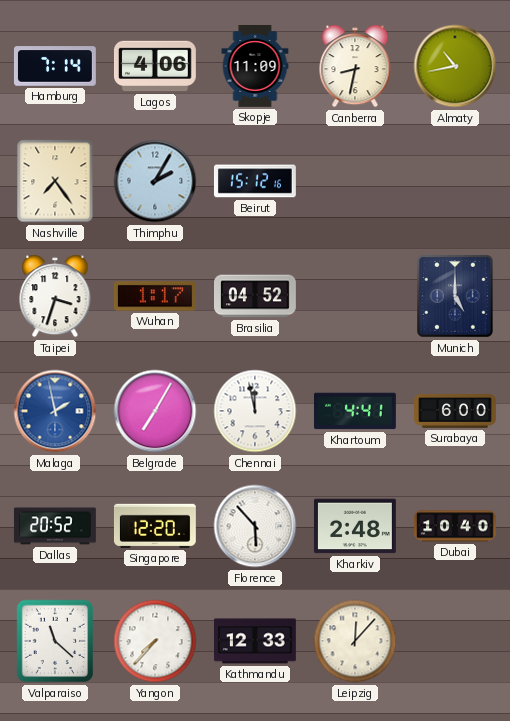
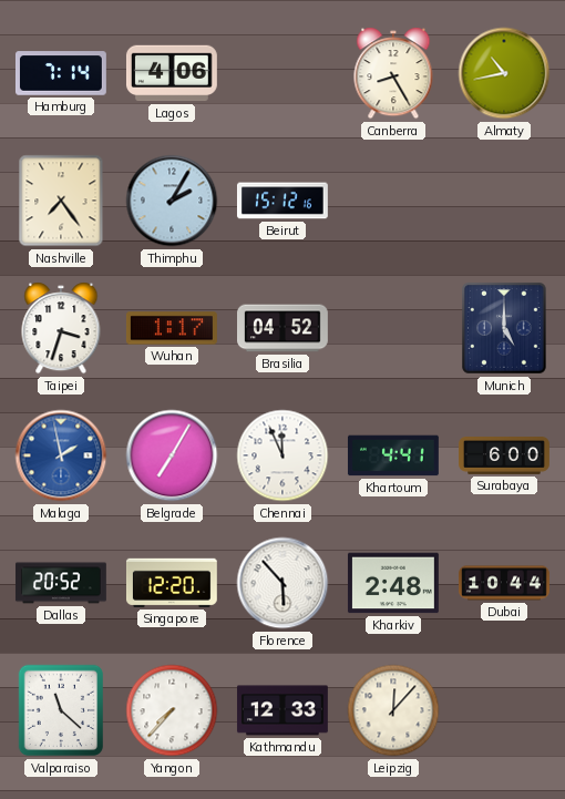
Skopje: 11:09 -> none (255, 66)
Canberra: 8:32 -> 8:25 (393, 73)
Chennai: 11:58 -> 11:56 (282, 455)
Dubai: 10:40 -> 10:44 (505, 583)
